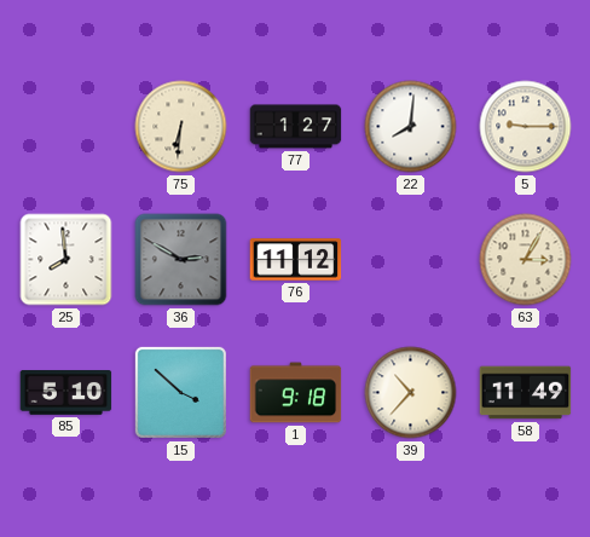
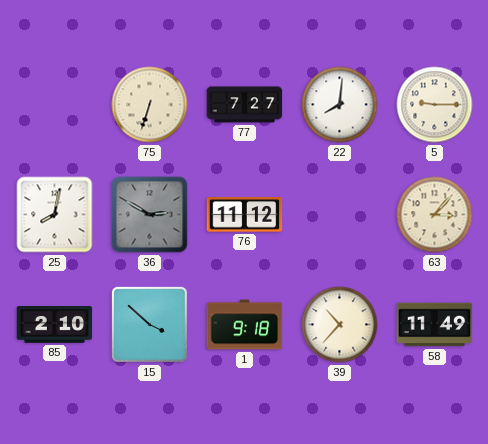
75: 6:31 -> 6:33 (150, 105)
77: 1:27 -> 7:27 (245, 105)
25: 7:59 -> 8:02 (55, 215)
63: 3:05 -> 3:07 (435, 215)
85: 5:10 -> 2:10 (55, 325)
